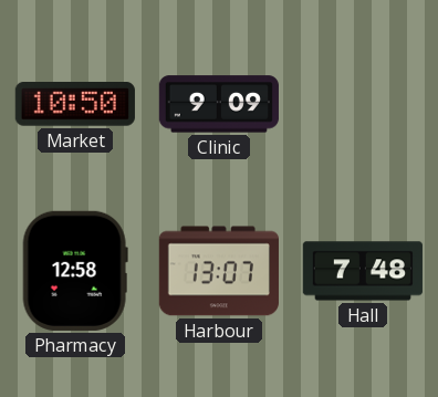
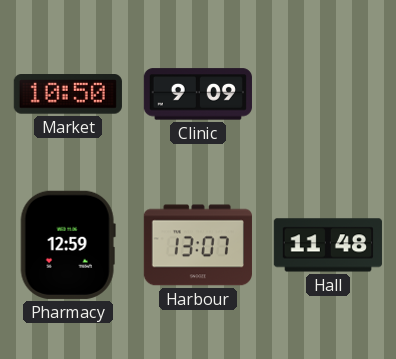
Pharmacy: 12:58 -> 12:59 (68, 245)
Hall: 7:48 -> 11:48 (327, 245)
